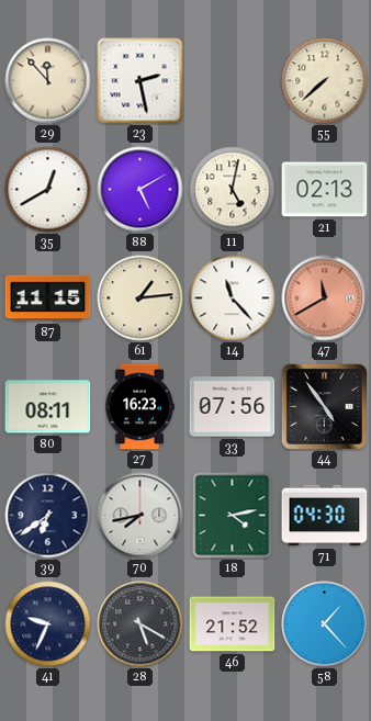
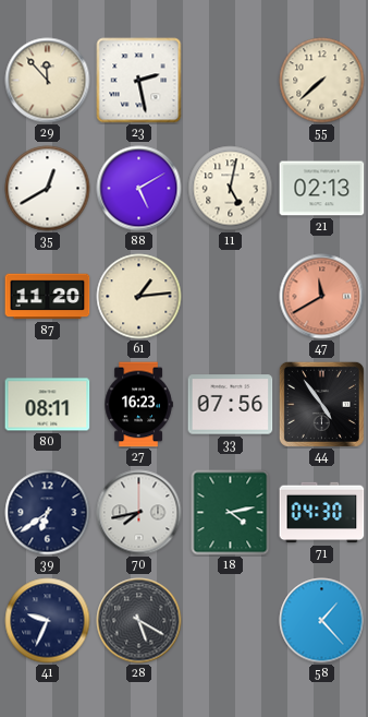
87: 11:15 -> 11:20 (48, 297)
14: 11:23 -> none (233, 298)
46: 21:52 -> none (233, 624)
